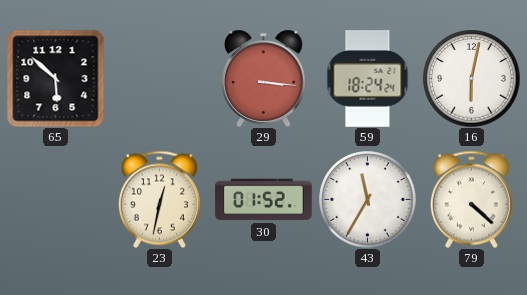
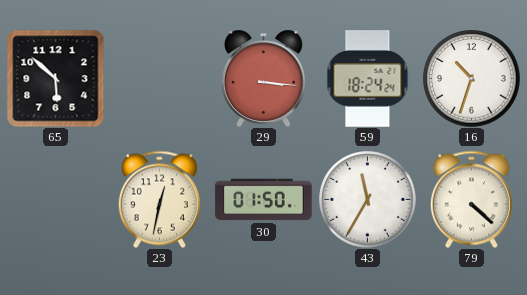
16: 6:02 -> 10:33 (472, 79)
30: 01:52 -> 01:50 (264, 200)
